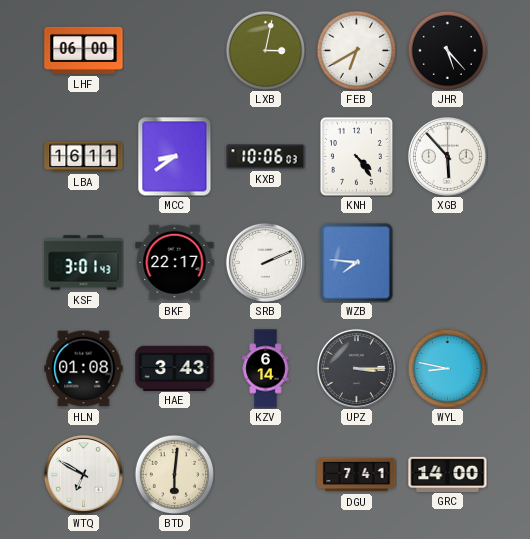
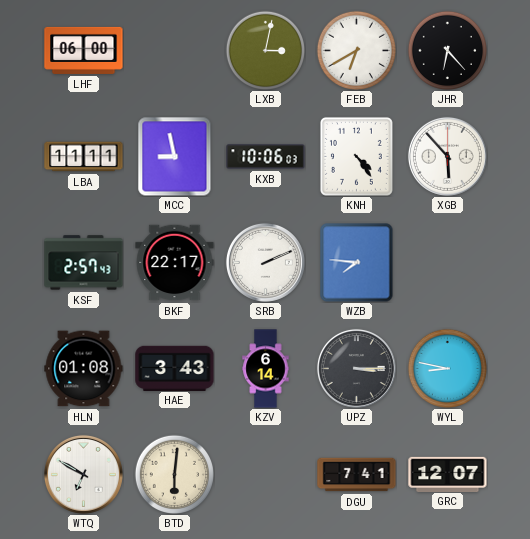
JHR: 5:23 -> 6:23 (447, 50)
LBA: 16:11 -> 11:11 (84, 157)
MCC: 8:39 -> 8:58 (175, 156)
KSF: 3:01 -> 2:57 (84, 263)
GRC: 14:00 -> 12:07 (448, 474)
